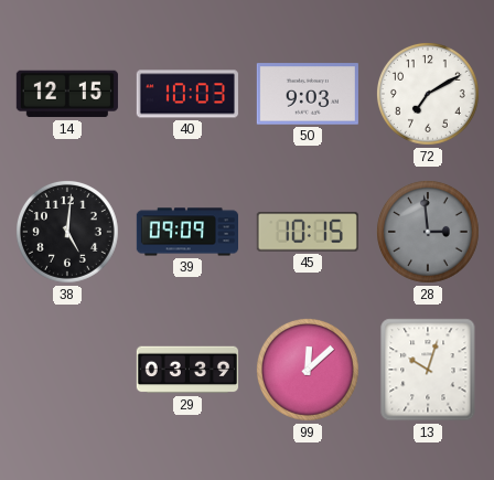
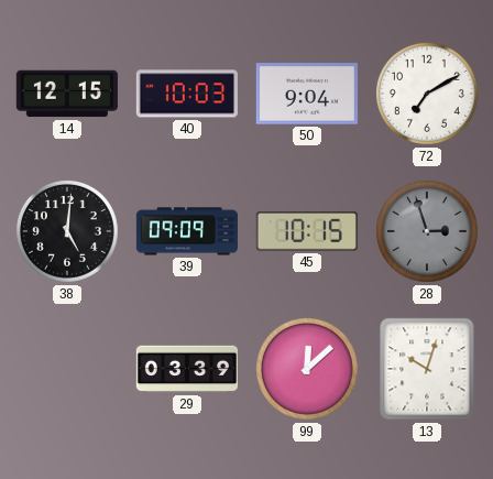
50: 9:03 -> 9:04 (307, 94)
28: 2:59 -> 2:57 (427, 231)
